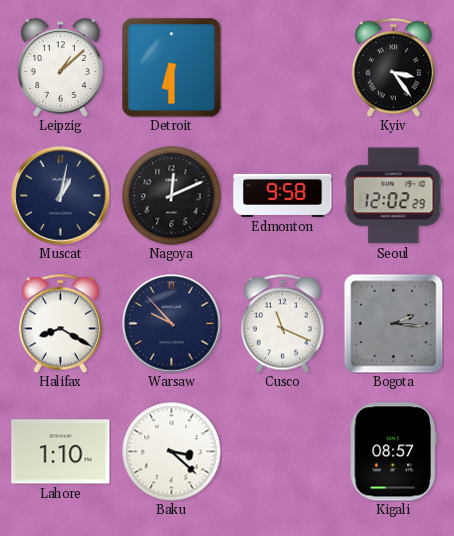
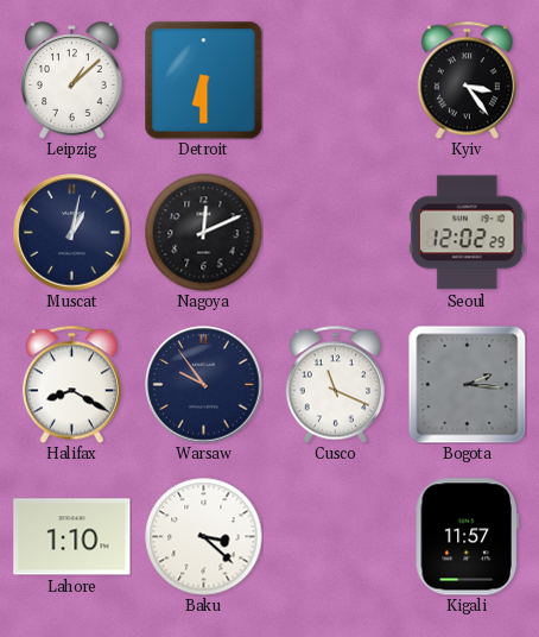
Edmonton: 9:58 -> none (283, 195)
Warsaw: 9:53 -> 9:54 (204, 385)
Kigali: 08:57 -> 11:57 (467, 537)
